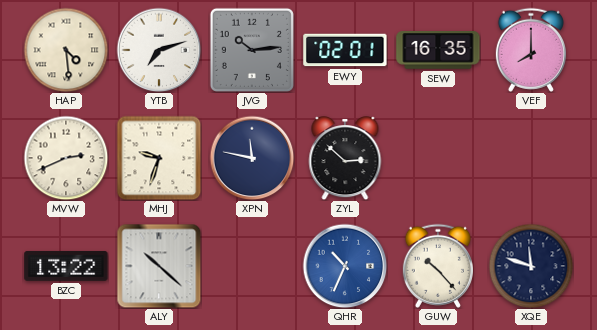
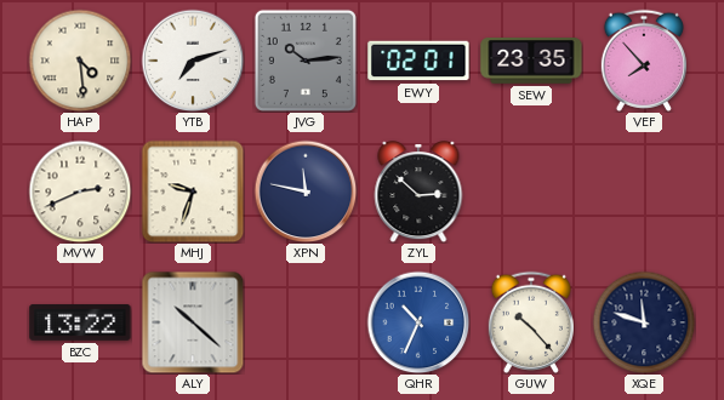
SEW: 16:35 -> 23:35 (531, 61)
VEF: 8:00 -> 7:53 (644, 61)
